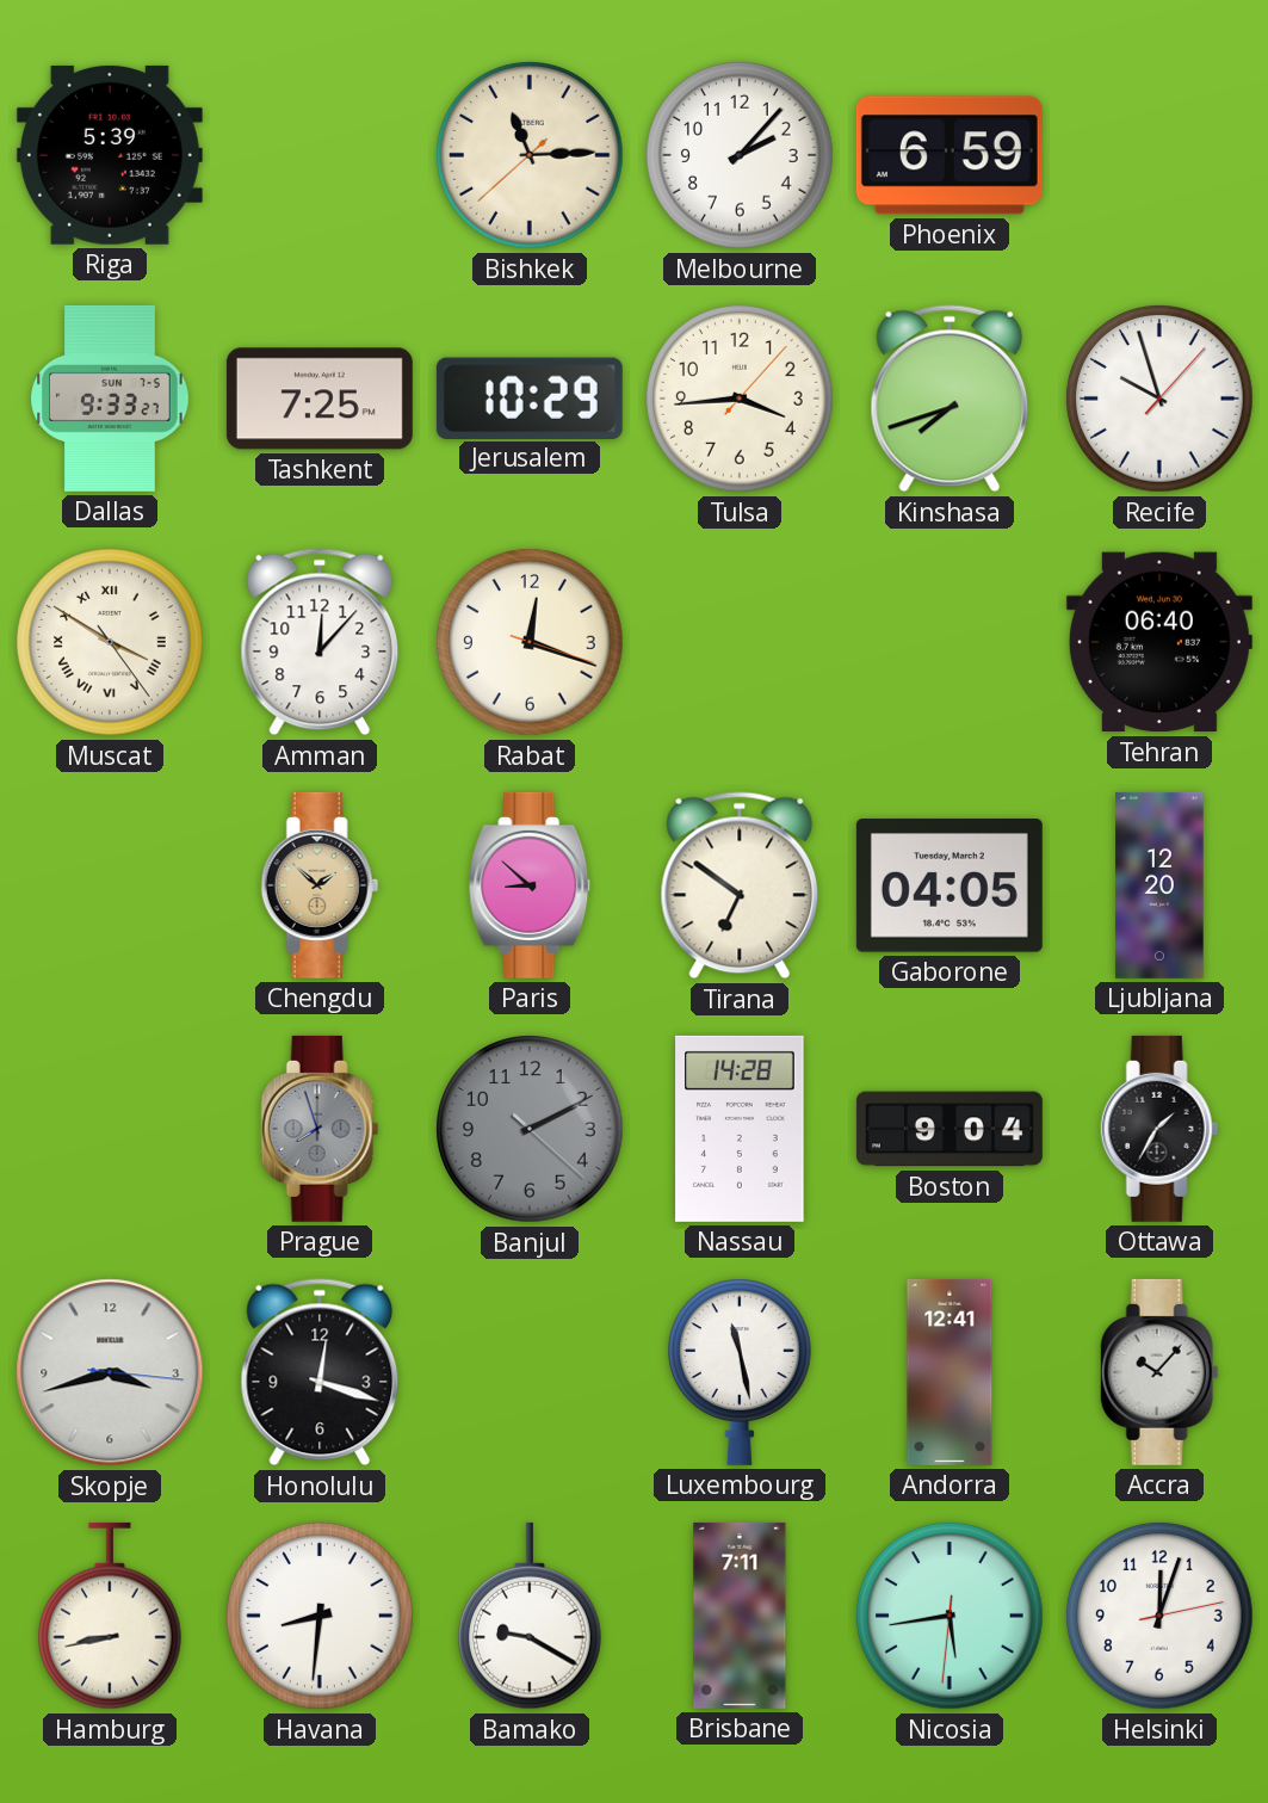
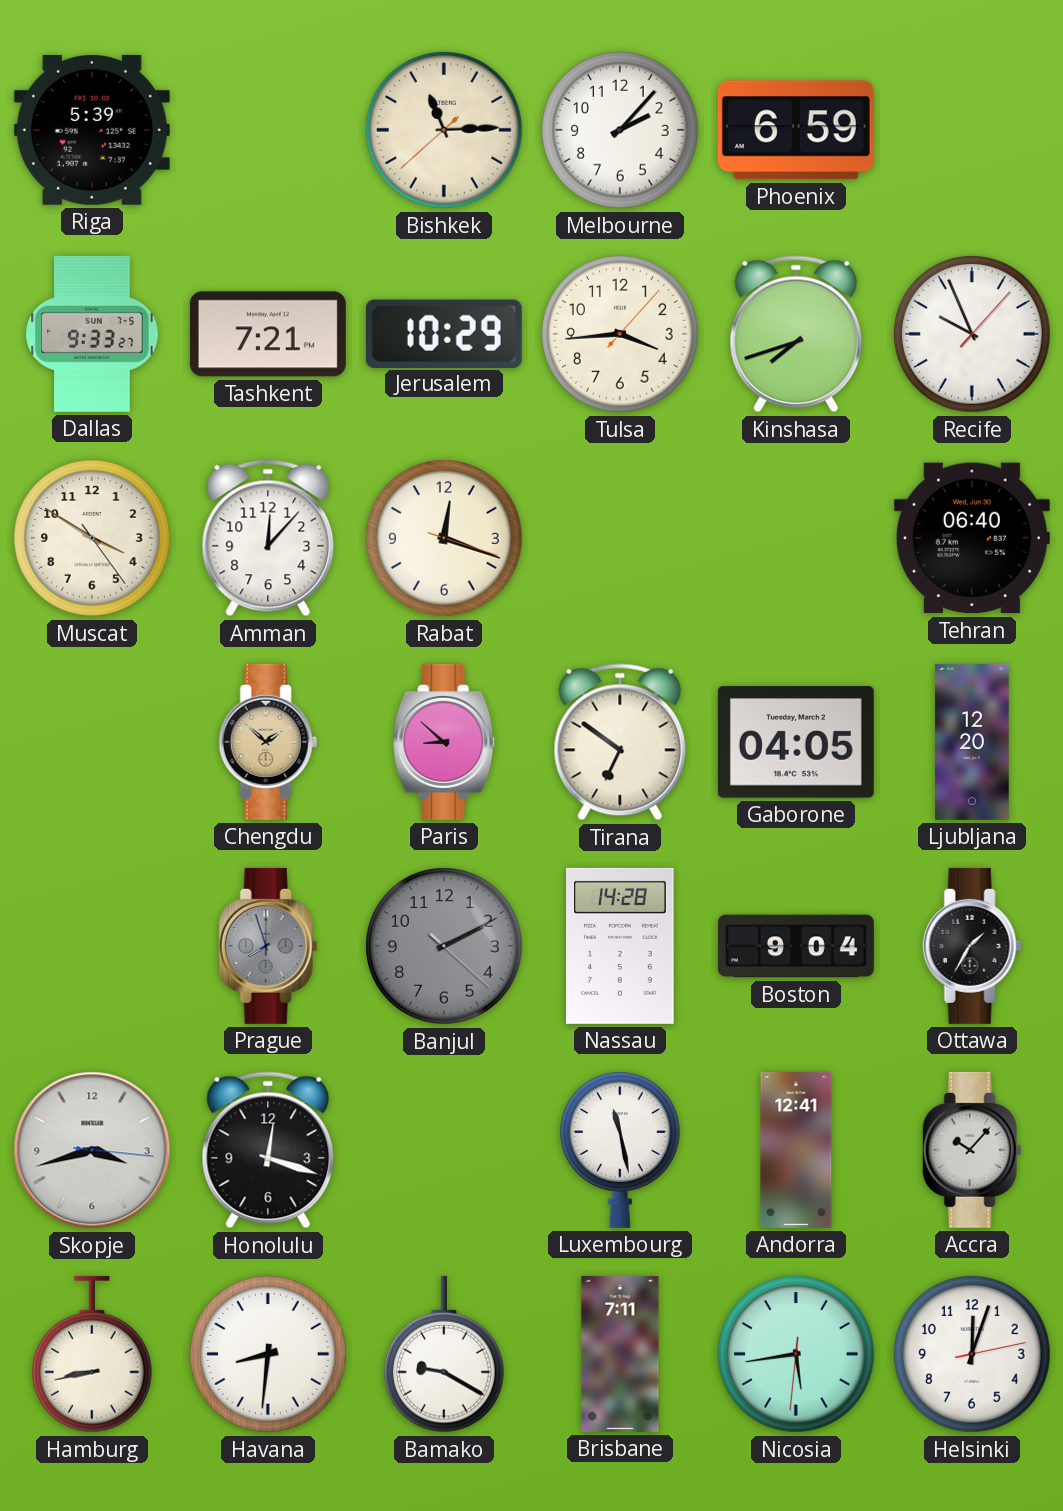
Tashkent: 7:25 -> 7:21 (268, 334)
Recife: 9:57 -> 9:56 (972, 334)
Muscat numerals: Roman -> Arabic (92, 538)
